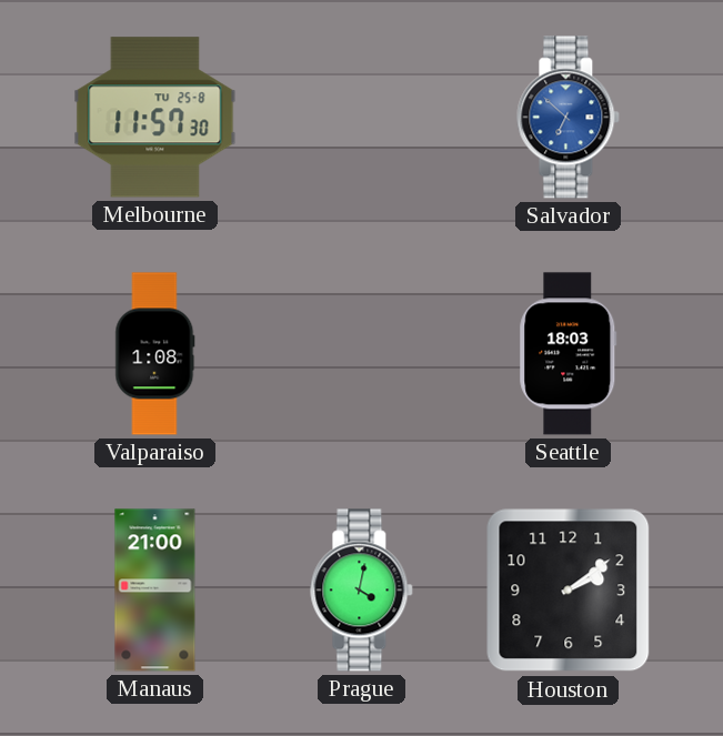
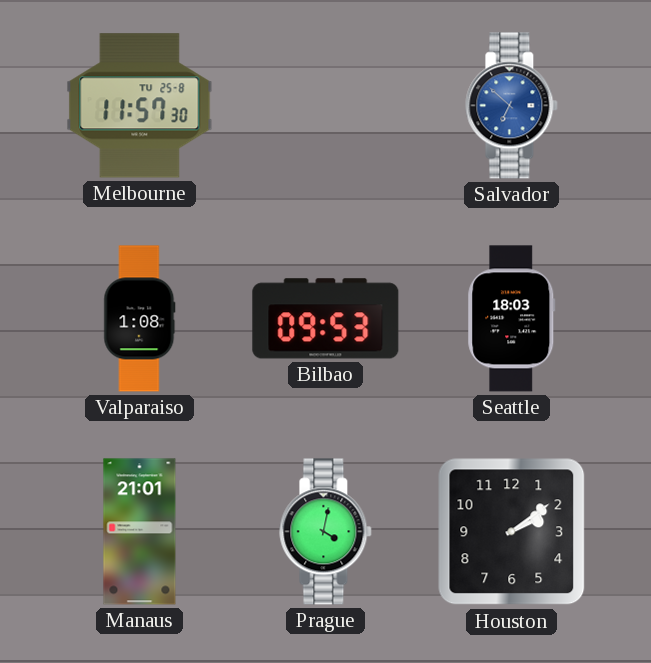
Bilbao: none -> 09:53 (326, 319)
Manaus: 21:00 -> 21:01 (140, 532)
